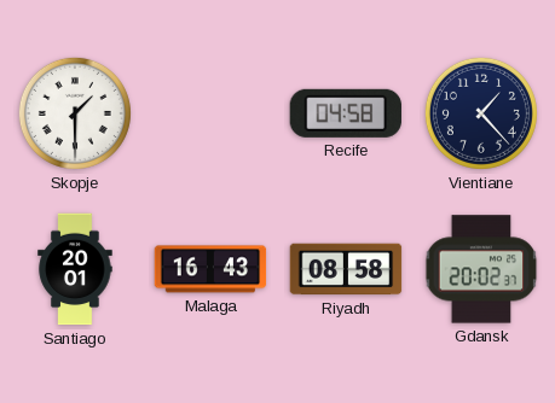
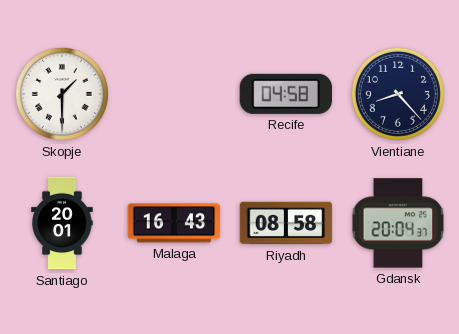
Vientiane: 1:23 -> 8:23 (398, 94)
Gdansk: 20:02 -> 20:04 (398, 223)
